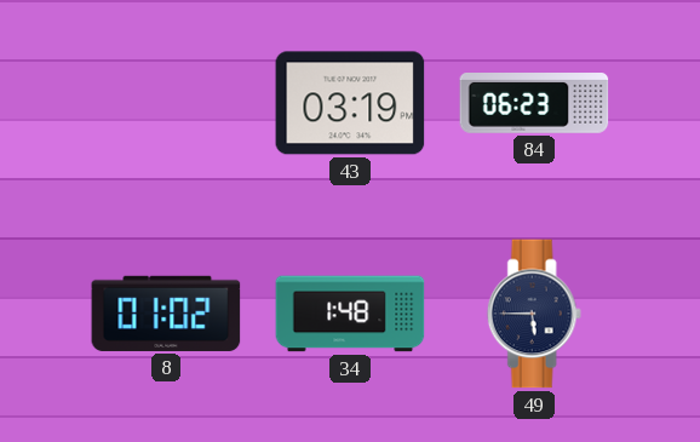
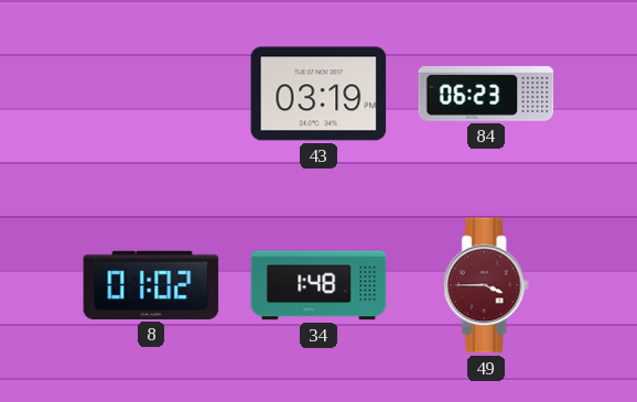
49: 5:45 -> 3:45 (486, 285)
49 dial: navy -> burgundy (486, 285)
